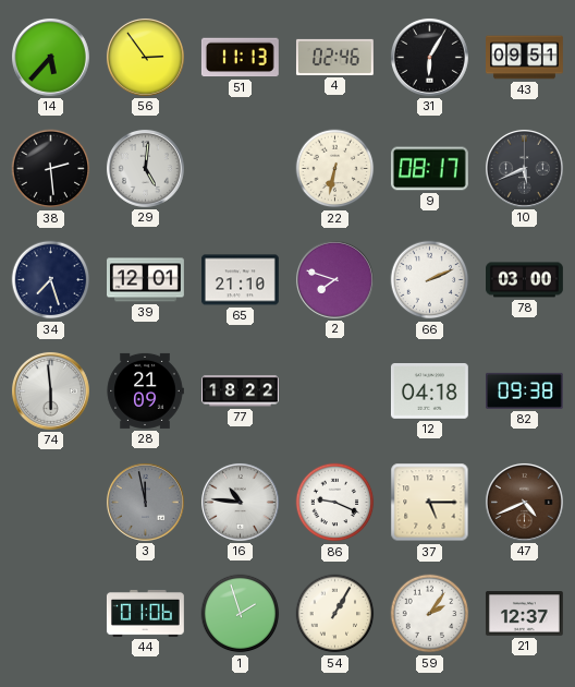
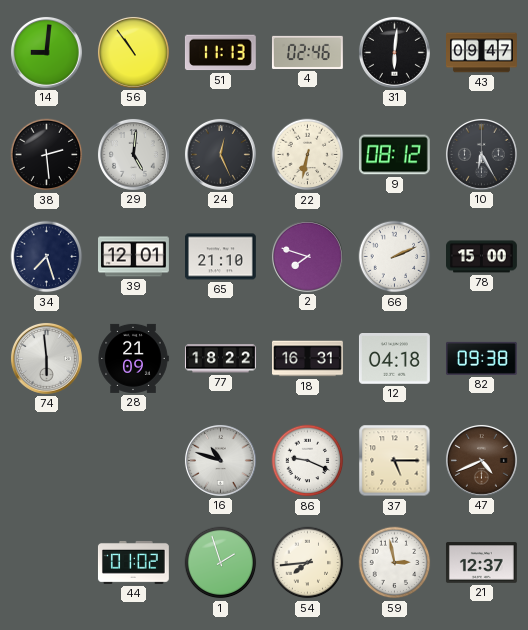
14: 5:37 -> 9:01 (46, 52)
56: 2:54 -> 10:54 (133, 52)
31: 6:05 -> 6:01 (394, 52)
43: 09:51 -> 09:47 (482, 53)
24: none -> 12:26 (220, 154)
9: 08:17 -> 08:12 (394, 155)
10: 5:41 -> 6:25 (481, 154)
78: 03:00 -> 15:00 (482, 257)
18: none -> 16:31 (308, 359)
3: 11:58 -> none (145, 502)
16: 10:46 -> 10:48 (220, 460)
44: 01:06 -> 01:02 (133, 563)
54: 1:05 -> 7:44 (308, 563)
59: 2:06 -> 2:58 (395, 563)
